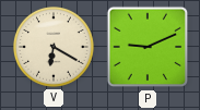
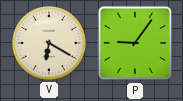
P: 9:11 -> 9:06 (135, 43)
